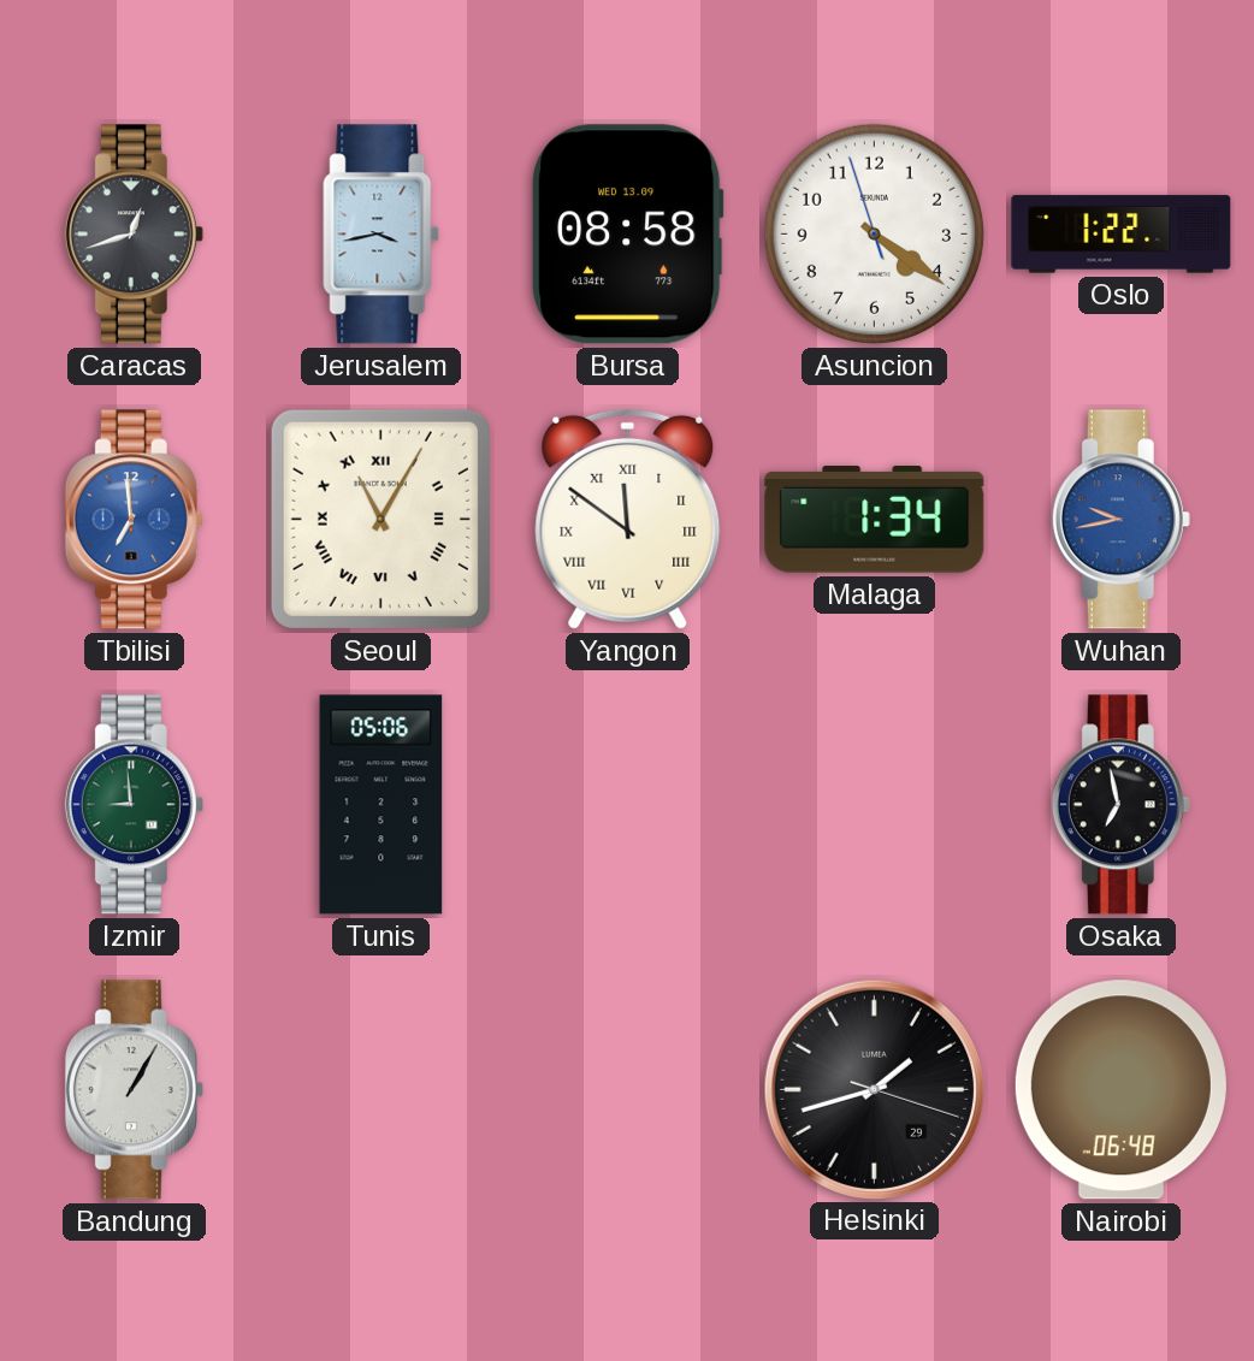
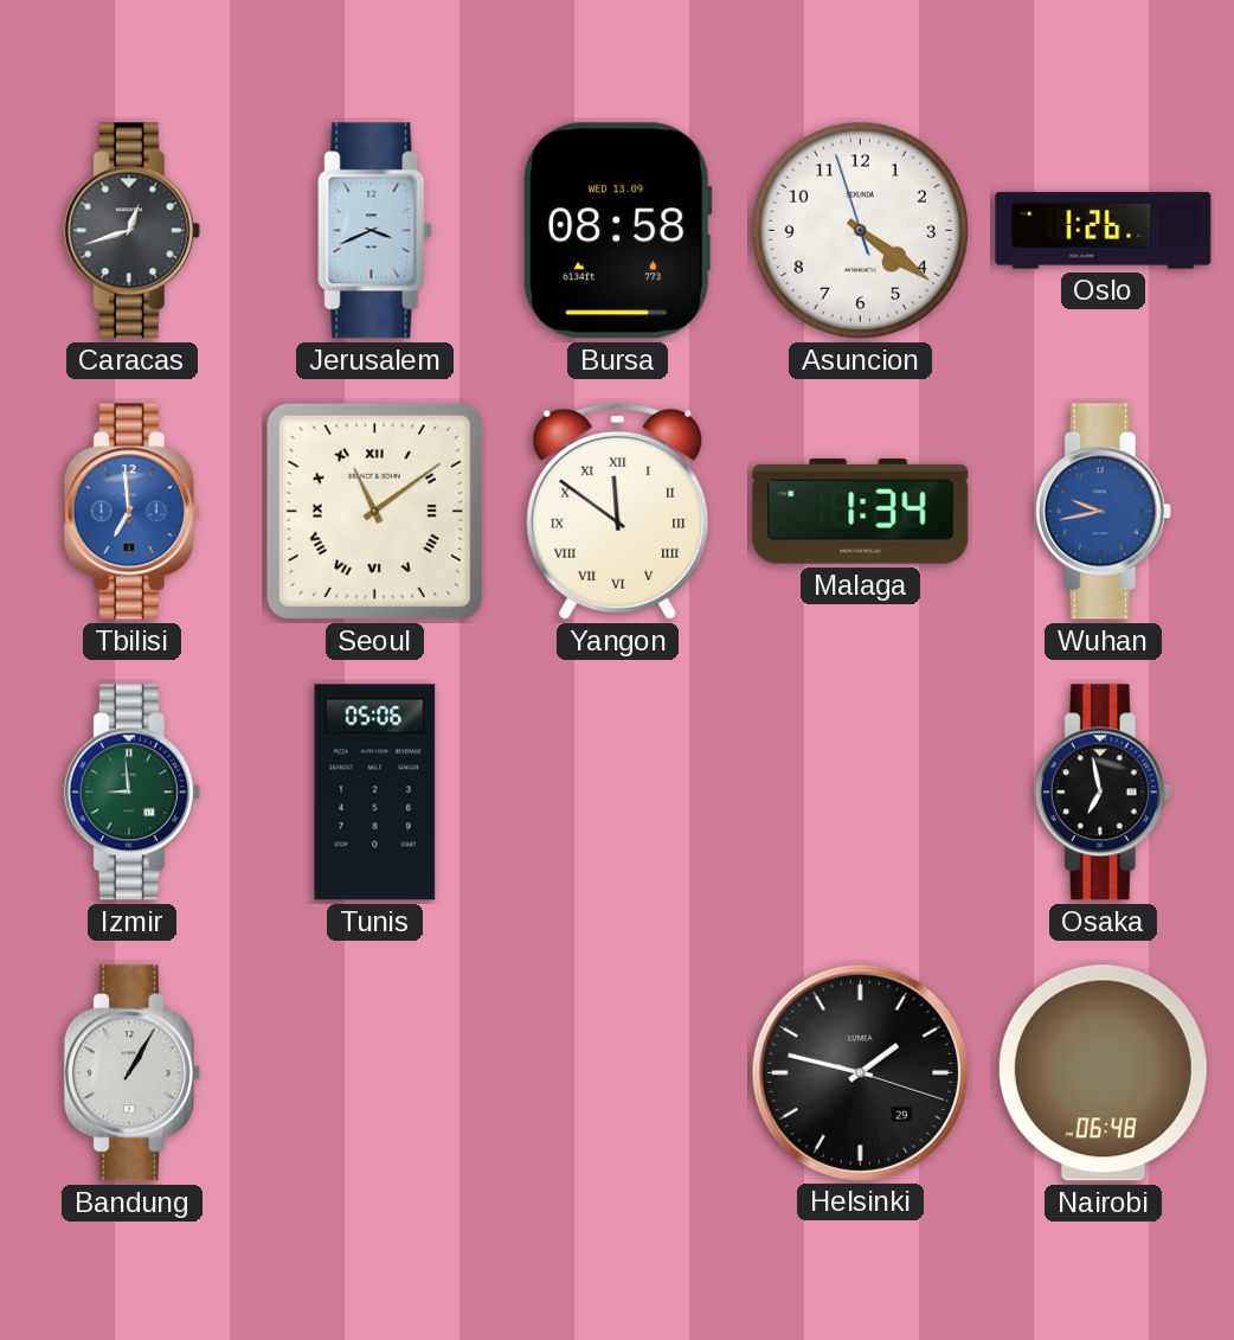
Jerusalem: 3:43 -> 3:41 (375, 231)
Oslo: 1:22 -> 1:26 (1104, 231)
Seoul: 11:05 -> 11:09 (374, 511)
Helsinki: 1:42 -> 1:47 (860, 1072)
